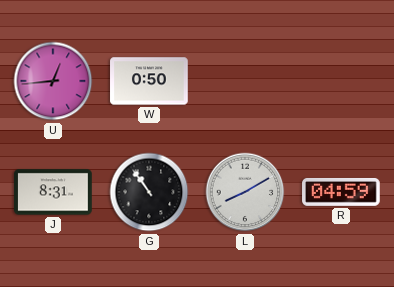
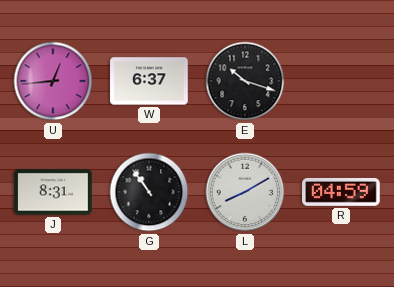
W: 0:50 -> 6:37 (149, 81)
E: none -> 10:18 (245, 81)
